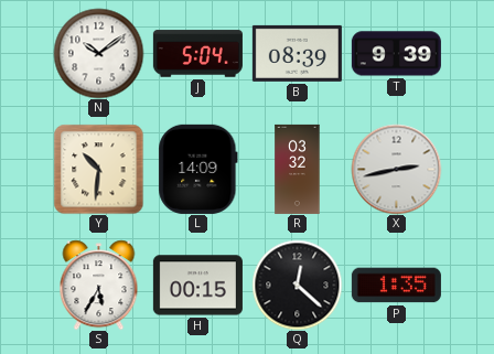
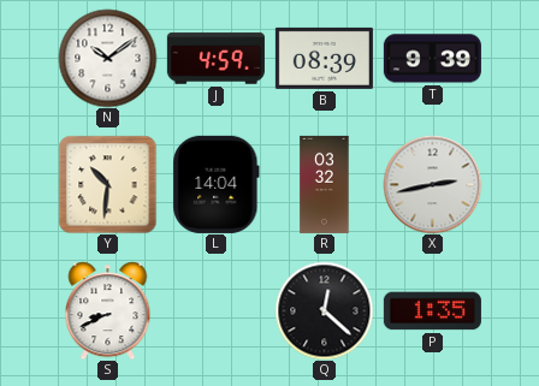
J: 5:04 -> 4:59 (215, 59)
L: 14:09 -> 14:04 (217, 184)
S: 5:35 -> 8:41 (108, 310)
H: 00:15 -> none (197, 286)
